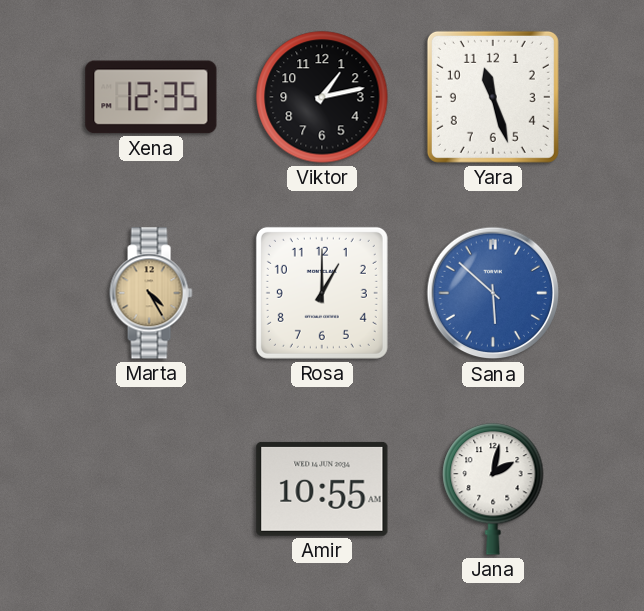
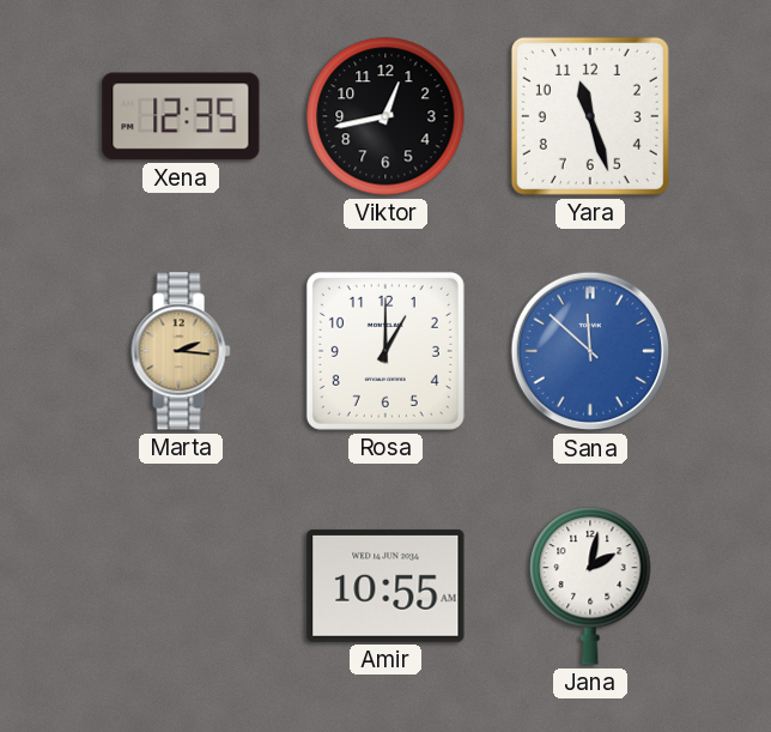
Viktor: 1:13 -> 12:43 (385, 116)
Marta: 4:25 -> 2:16 (181, 351)
Sana: 5:52 -> 11:52 (590, 351)
